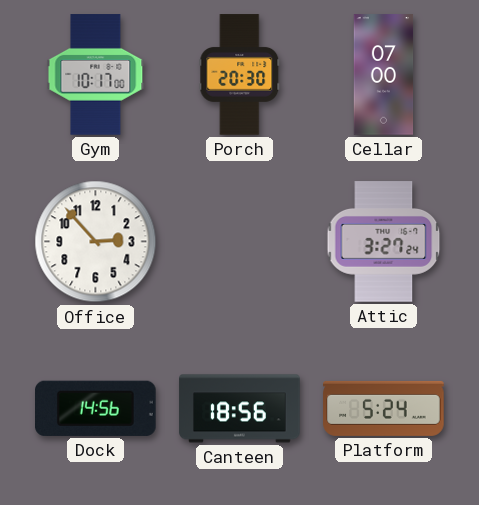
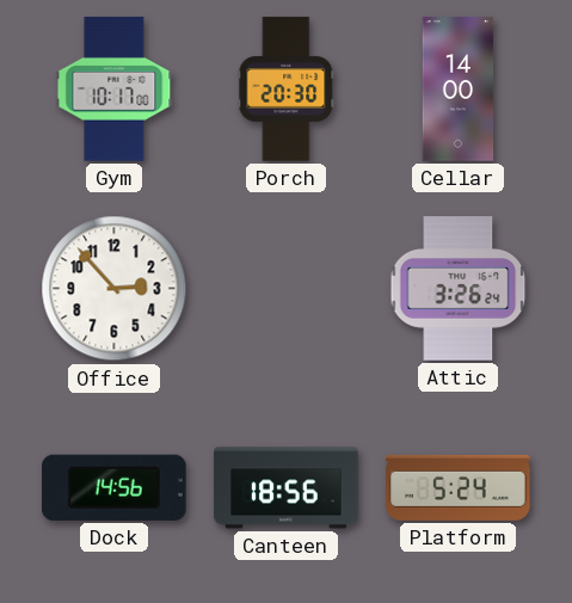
Cellar: 07:00 -> 14:00 (459, 90)
Attic: 3:27 -> 3:26 (459, 289)
